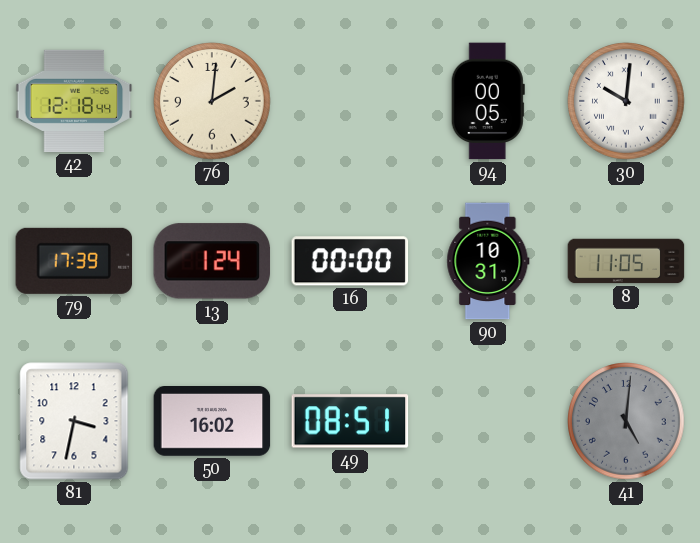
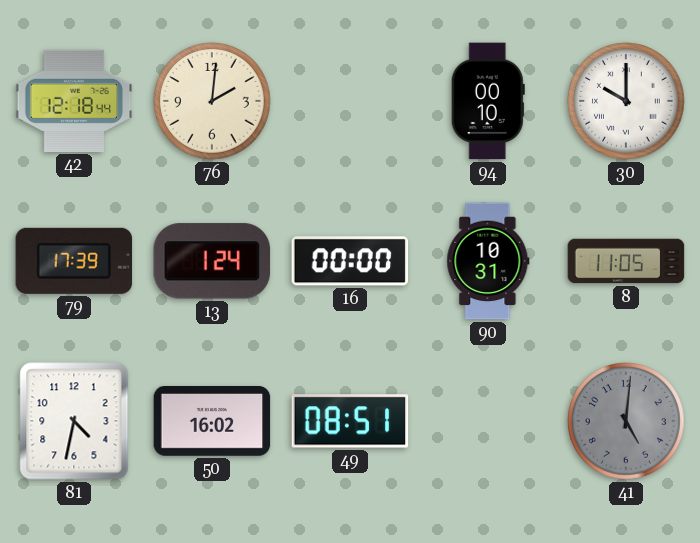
94: 00:05 -> 00:10 (488, 101)
30: 10:01 -> 10:00 (626, 101)
81: 3:32 -> 4:32 (74, 421)
